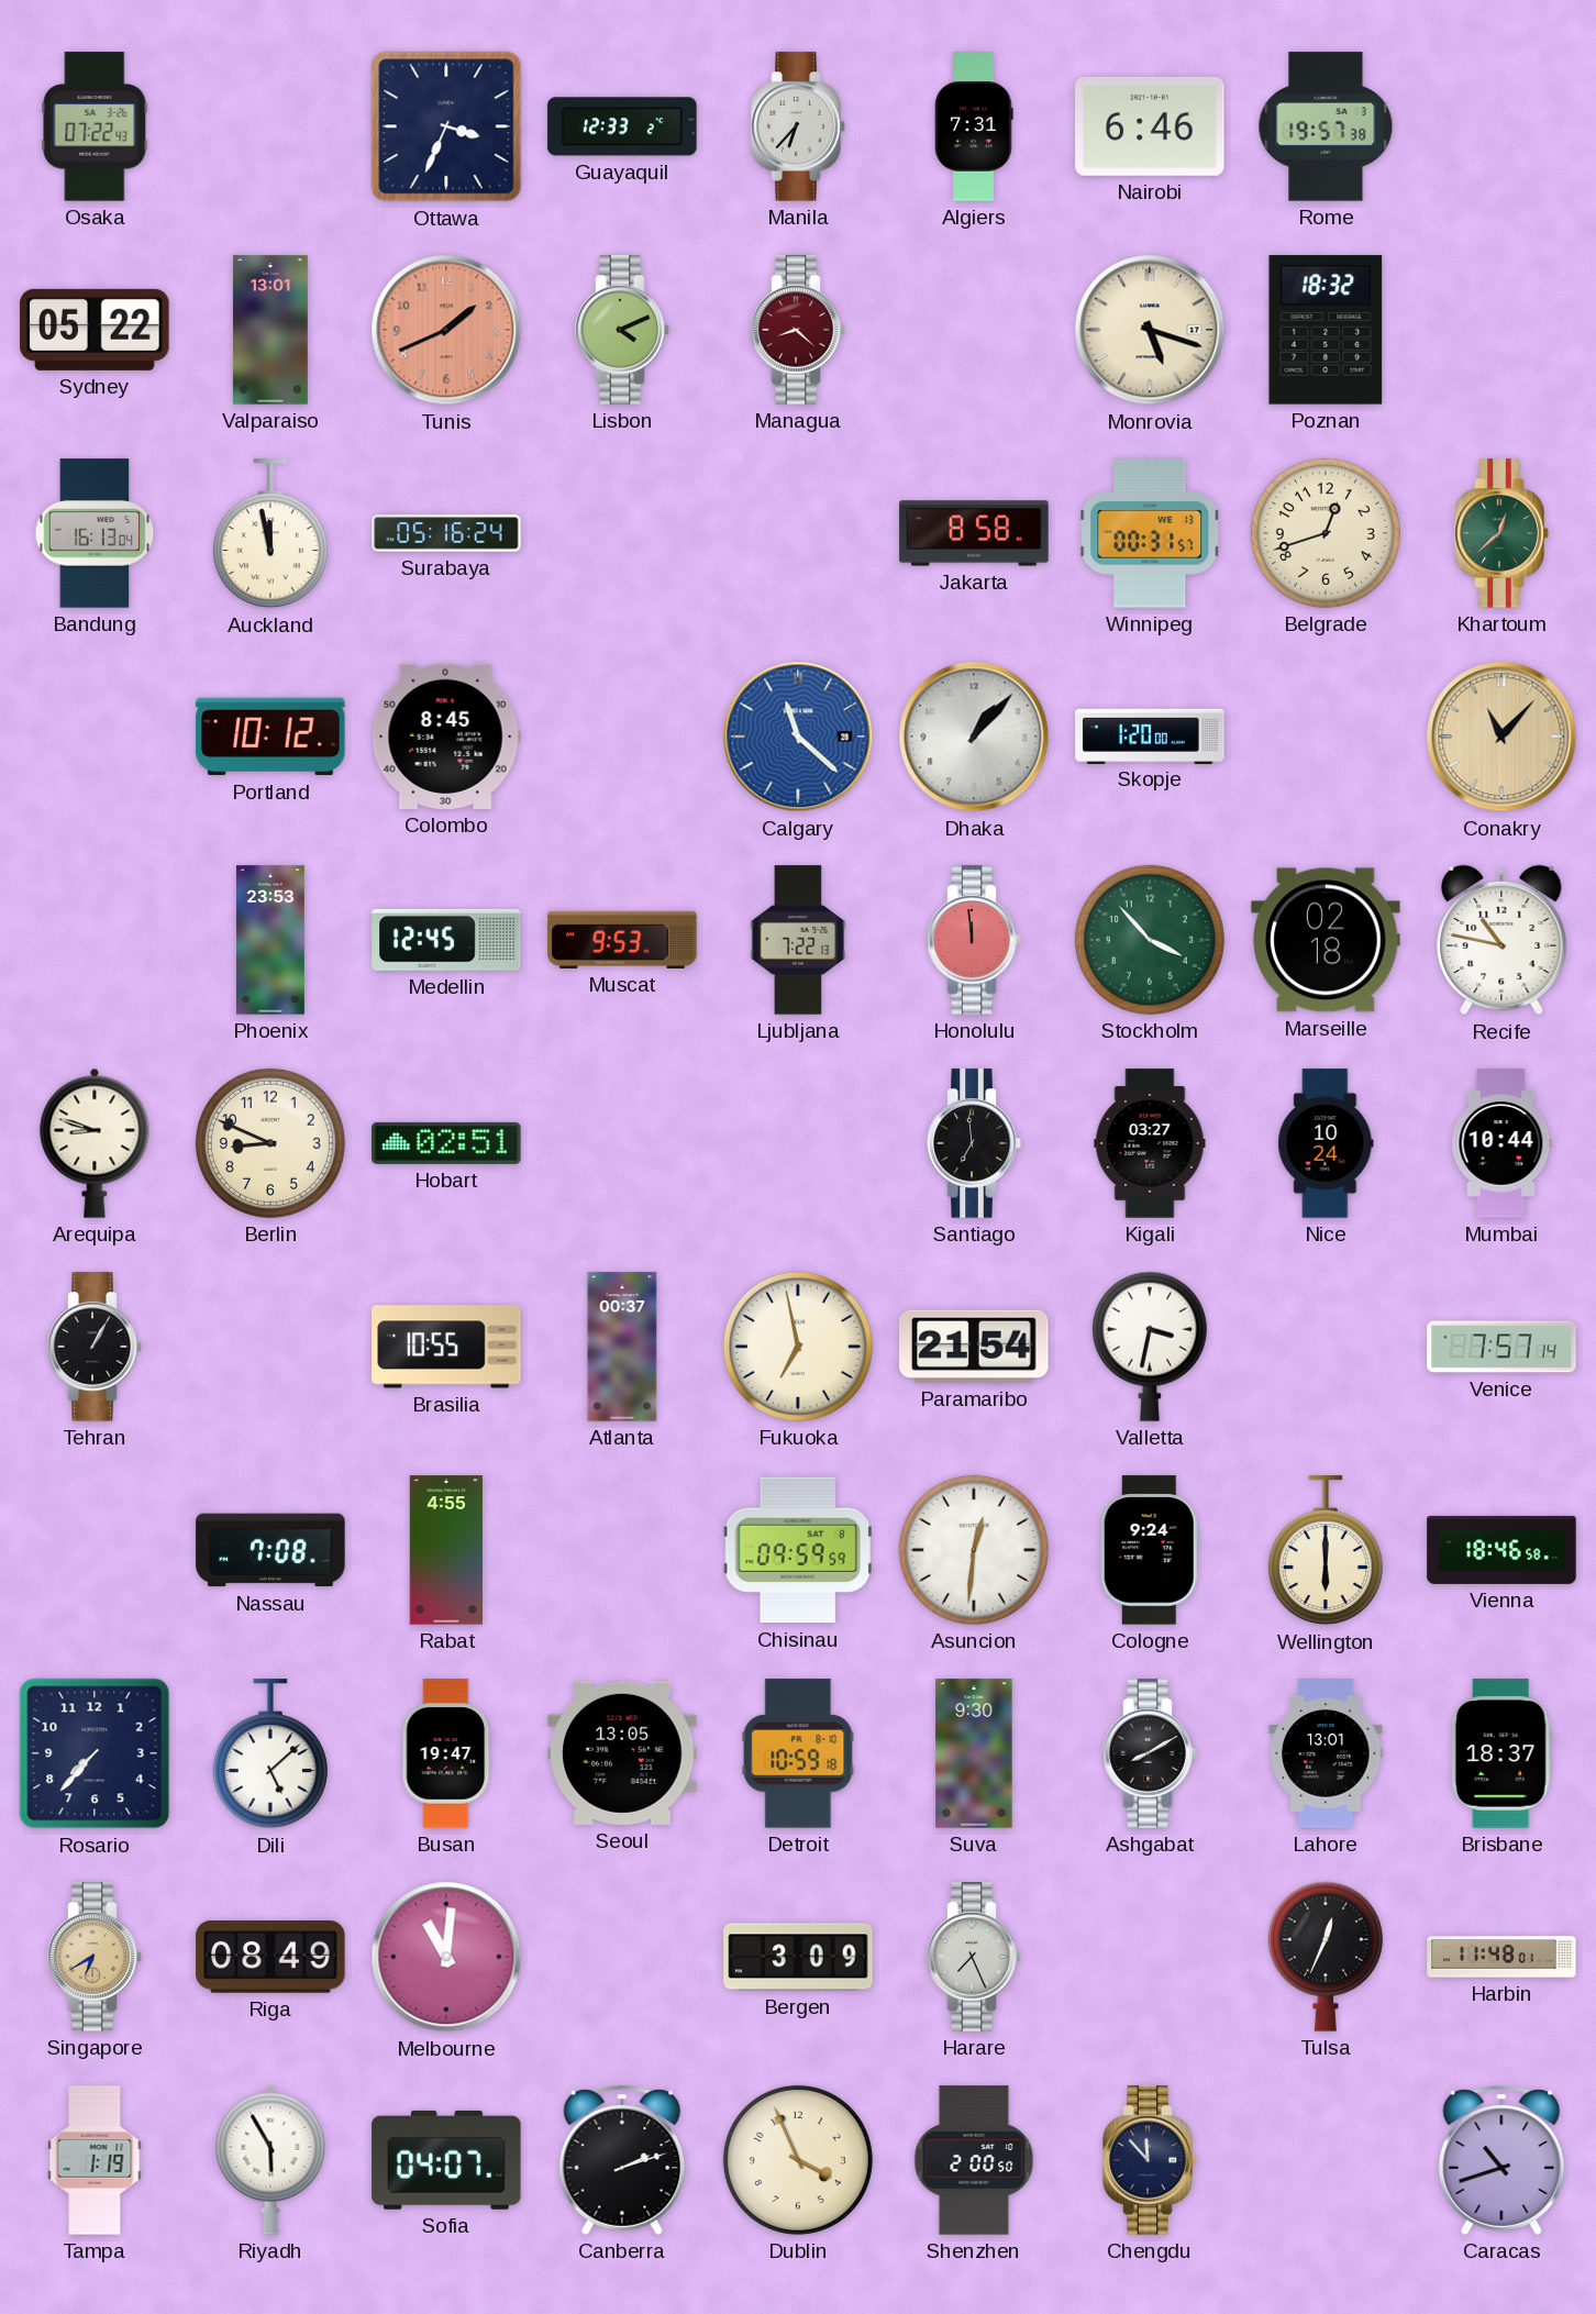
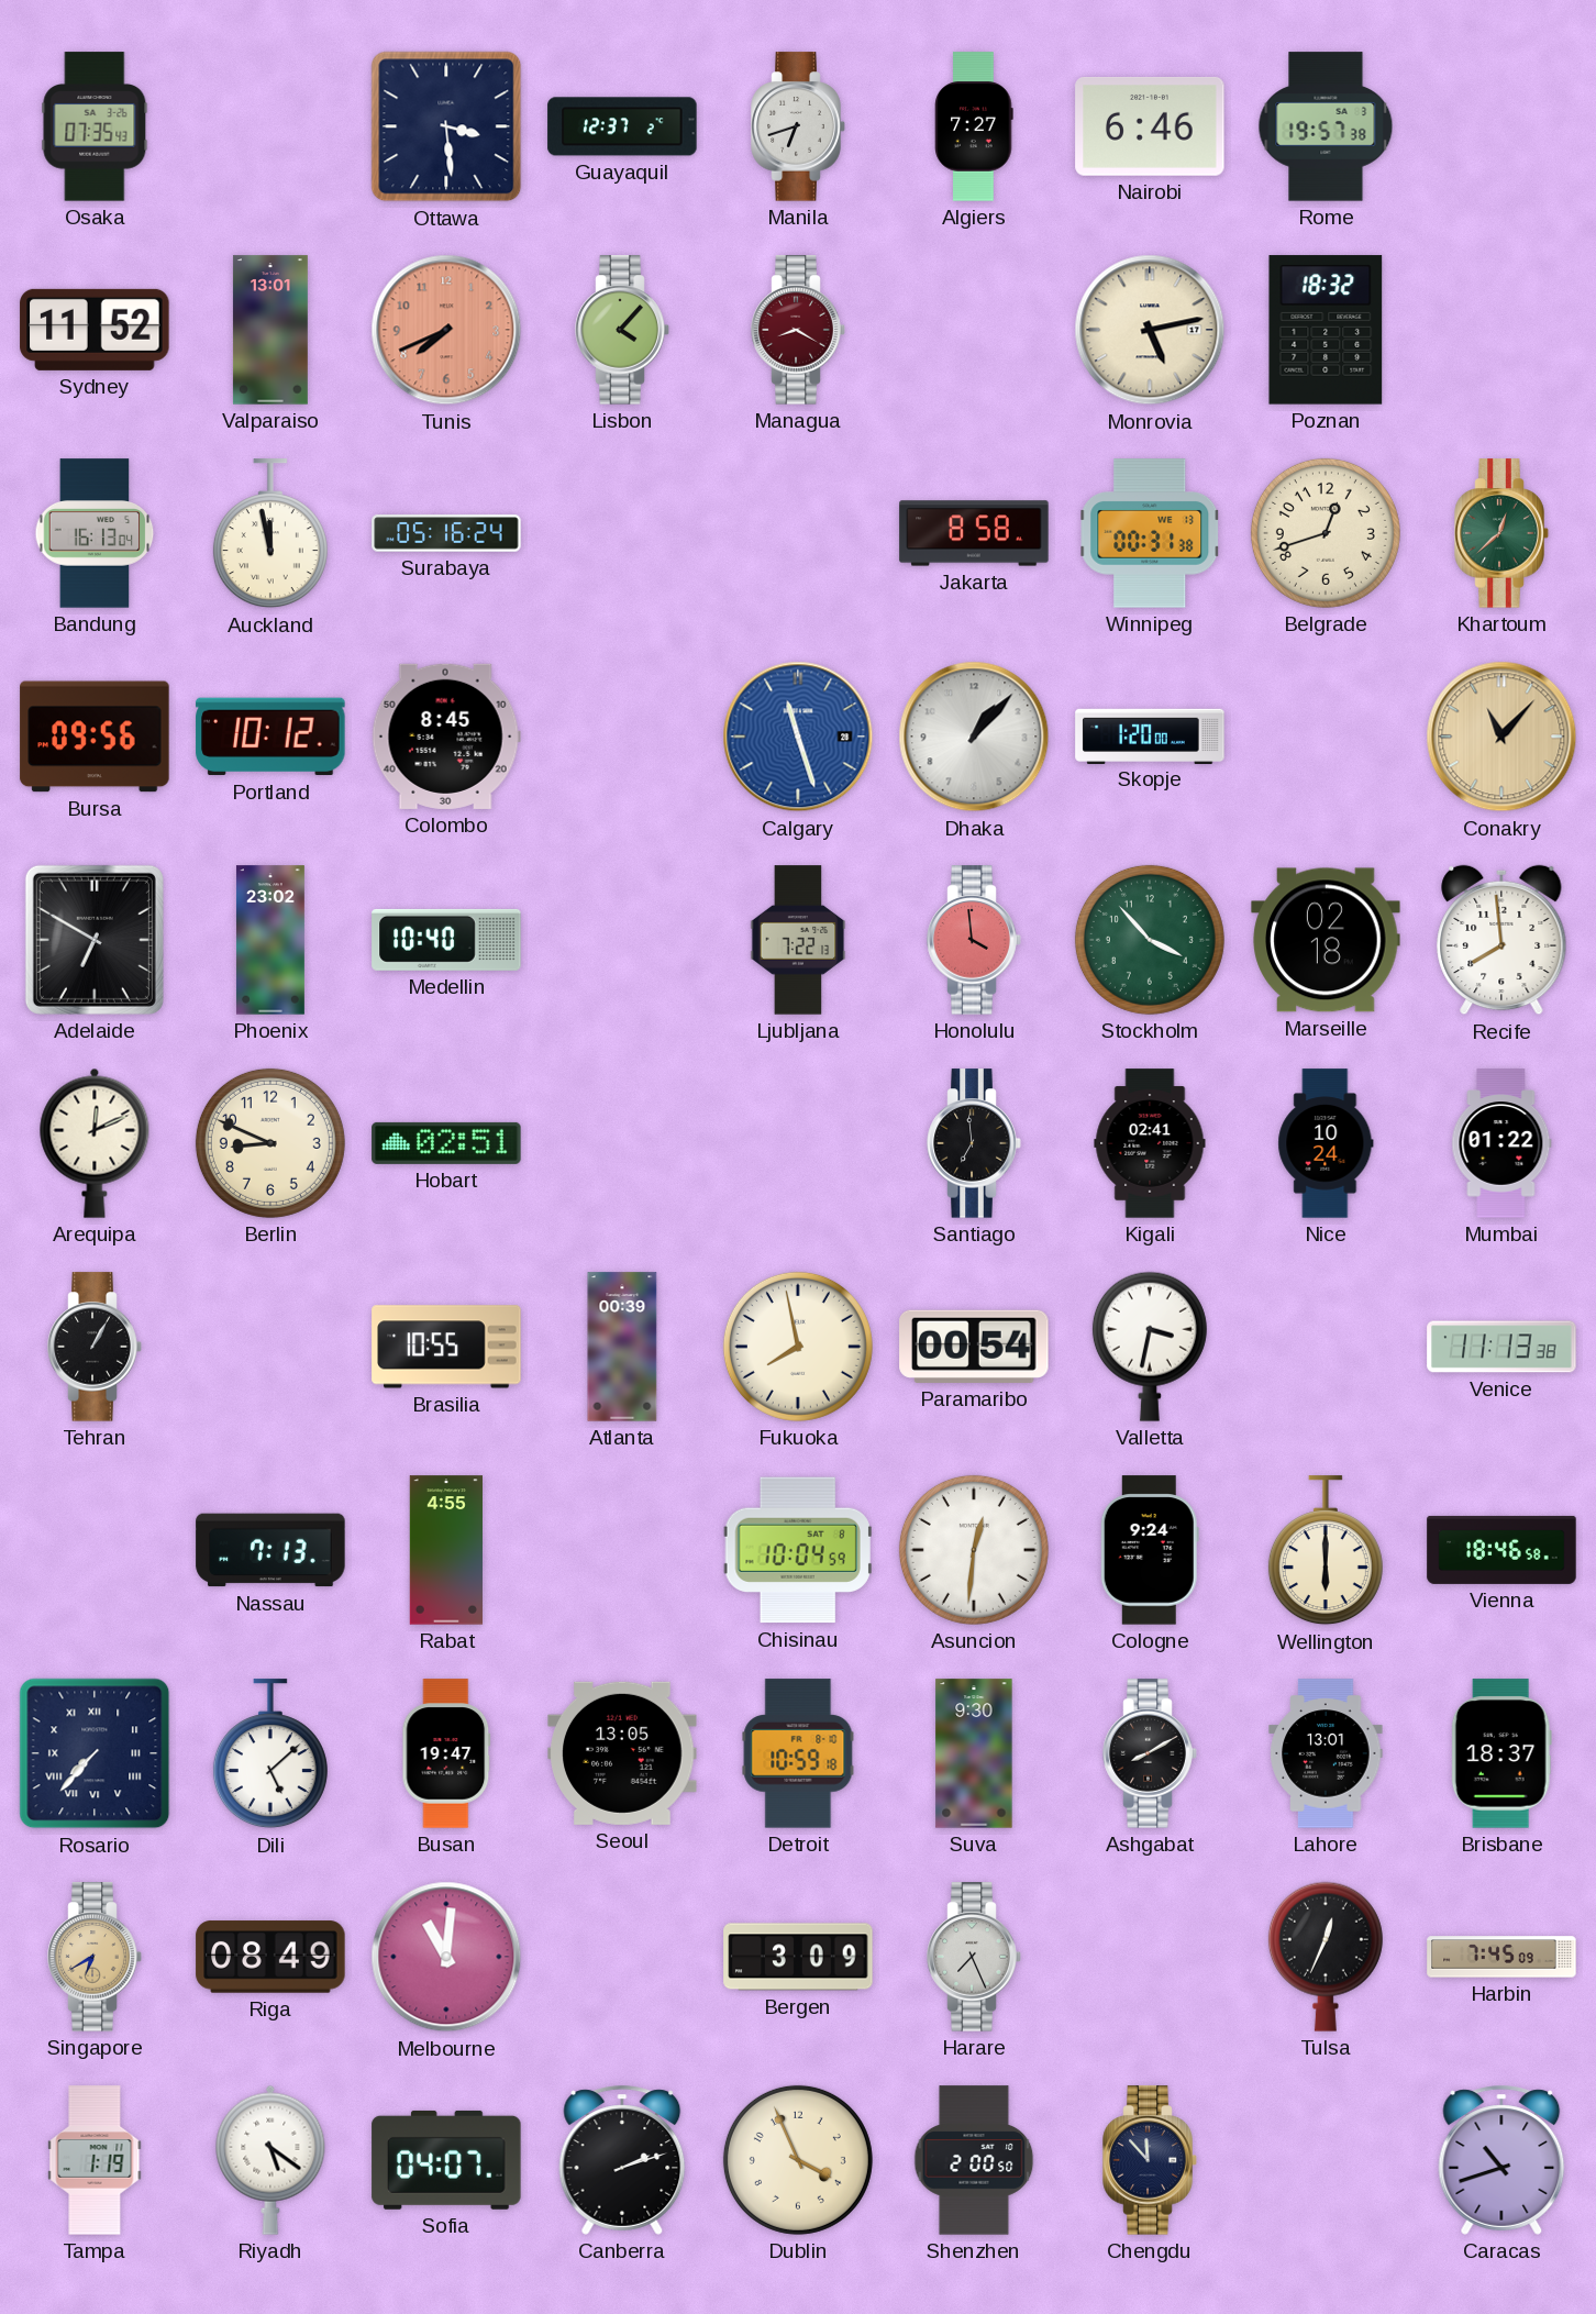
Osaka: 07:22 -> 07:35 (95, 126)
Ottawa: 3:34 -> 3:29 (446, 126)
Guayaquil: 12:33 -> 12:37 (622, 126)
Manila: 6:37 -> 6:42 (798, 126)
Algiers: 7:31 -> 7:27 (974, 126)
Sydney: 05:22 -> 11:52 (95, 330)
Tunis: 1:41 -> 7:41 (446, 330)
Lisbon: 4:11 -> 4:07 (622, 330)
Managua: 8:22 -> 8:20 (798, 330)
Monrovia: 5:18 -> 5:13 (1150, 330)
Winnipeg: 00:31:57 -> 00:31:38 (1150, 533)
Bursa: none -> 09:56 (95, 737)
Calgary: 11:22 -> 11:27 (798, 737)
Adelaide: none -> 6:50 (95, 940)
Phoenix: 23:53 -> 23:02 (270, 940)
Medellin: 12:45 -> 10:40 (446, 940)
Muscat: 9:53 -> none (622, 940)
Honolulu: 11:59 -> 3:59 (974, 940)
Recife: 10:47 -> 7:59 (1501, 940)
Arequipa: 8:48 -> 12:11 (95, 1143)
Kigali: 03:27 -> 02:41 (1150, 1143)
Mumbai: 10:44 -> 01:22 (1501, 1143)
Atlanta: 00:37 -> 00:39 (622, 1347)
Fukuoka: 6:58 -> 7:58 (798, 1347)
Paramaribo: 21:54 -> 00:54 (974, 1347)
Venice: 7:57 -> 11:13 (1501, 1347)
Nassau: 7:08 -> 7:13 (270, 1550)
Chisinau: 09:59 -> 10:04 (798, 1550)
Rosario numerals: Arabic -> Roman (95, 1753)
Harbin: 11:48 -> 7:45 (1501, 1957)
Riyadh: 5:55 -> 5:21 (270, 2160)
